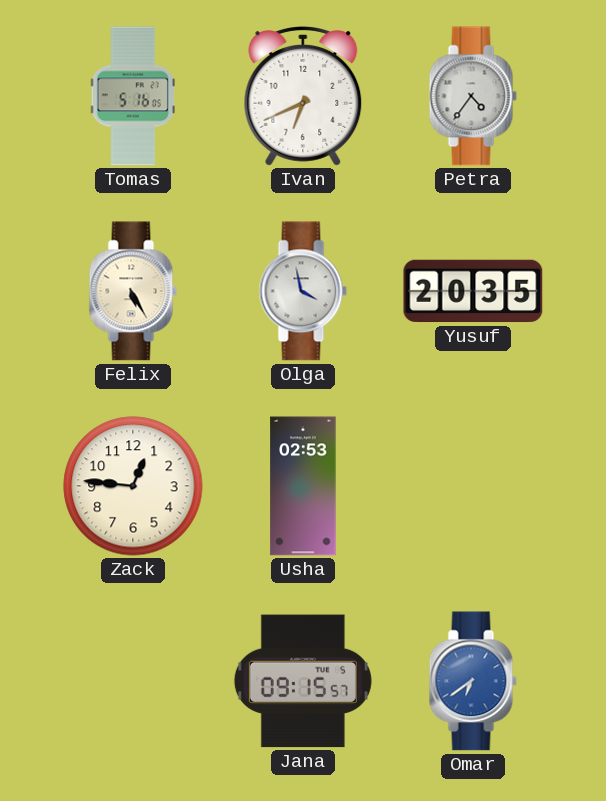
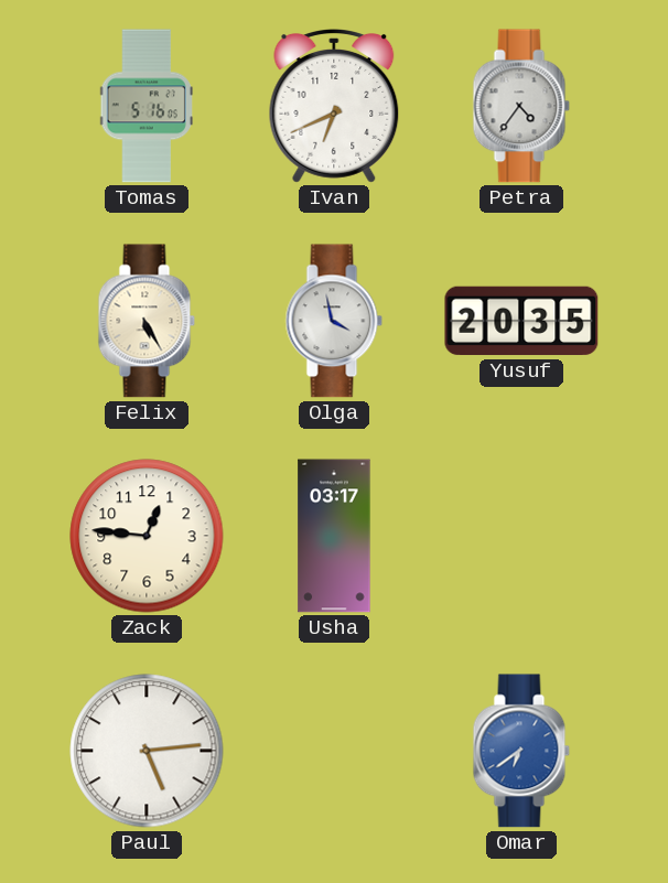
Usha: 02:53 -> 03:17 (334, 536)
Paul: none -> 5:14 (147, 751)
Jana: 09:15 -> none (303, 681)
